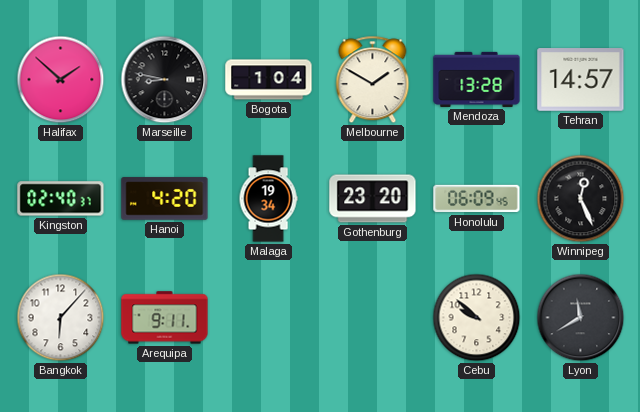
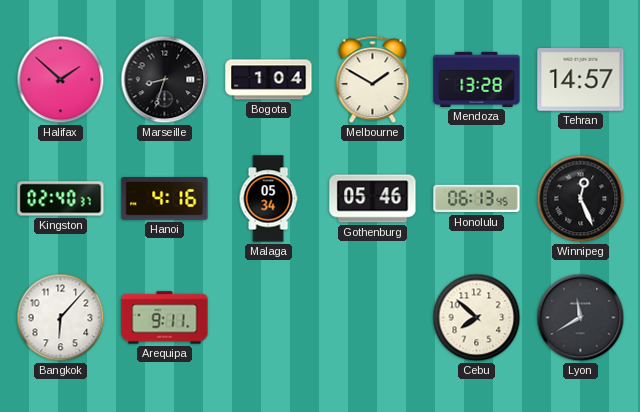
Marseille: 8:47 -> 8:33 (165, 80)
Hanoi: 4:20 -> 4:16 (165, 199)
Malaga: 19:34 -> 05:34 (268, 199)
Gothenburg: 23:20 -> 05:46 (373, 199)
Honolulu: 06:09 -> 06:13 (477, 199)
Cebu: 9:52 -> 7:52 (477, 318)
